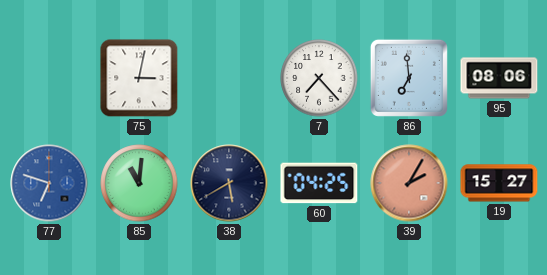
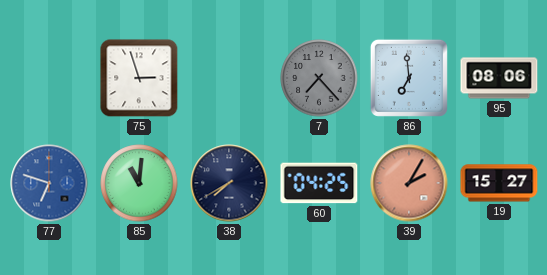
75: 3:02 -> 2:57 (139, 78)
7 dial: white -> grey (319, 78)
38: 5:40 -> 7:40 (229, 183)
